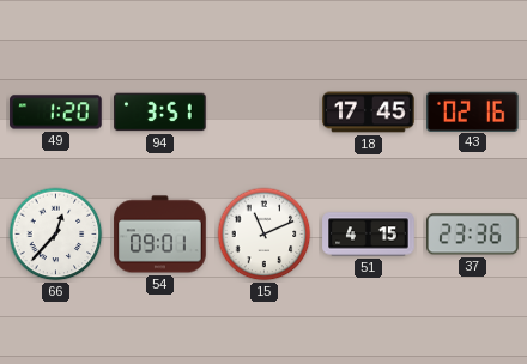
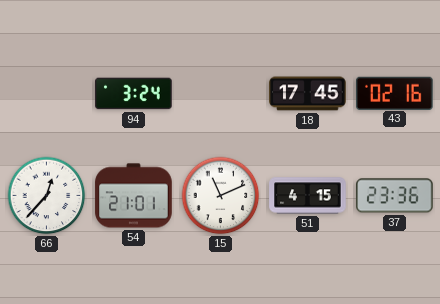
49: 1:20 -> none (56, 113)
94: 3:51 -> 3:24 (134, 94)
54: 09:01 -> 21:01 (134, 196)
